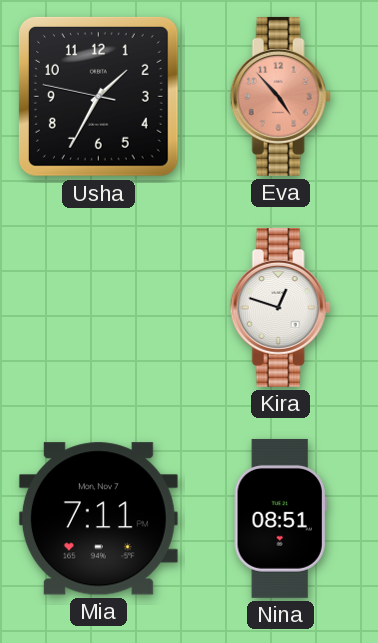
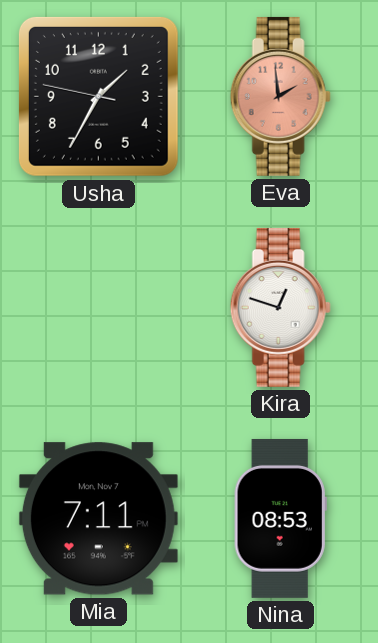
Eva: 4:53 -> 1:59 (280, 96)
Nina: 08:51 -> 08:53 (280, 518)
